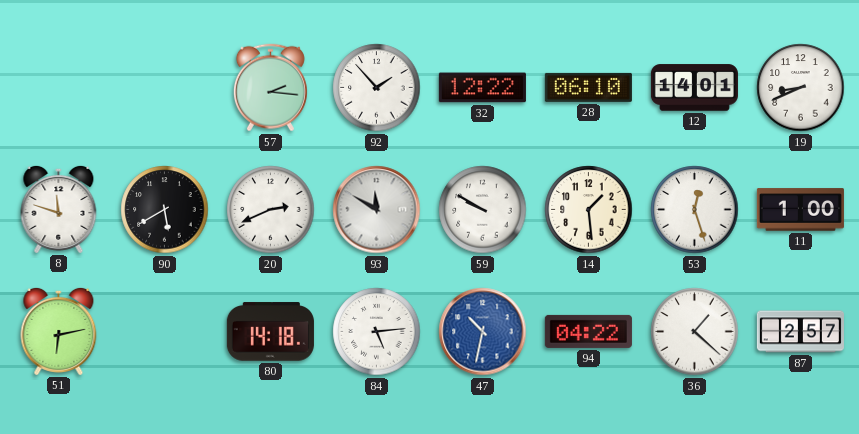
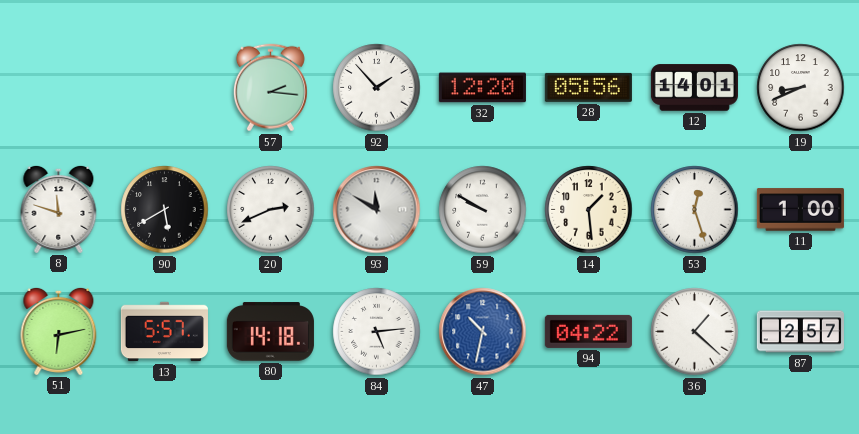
32: 12:22 -> 12:20 (482, 88)
28: 06:10 -> 05:56 (588, 87)
13: none -> 5:57 (164, 332)
